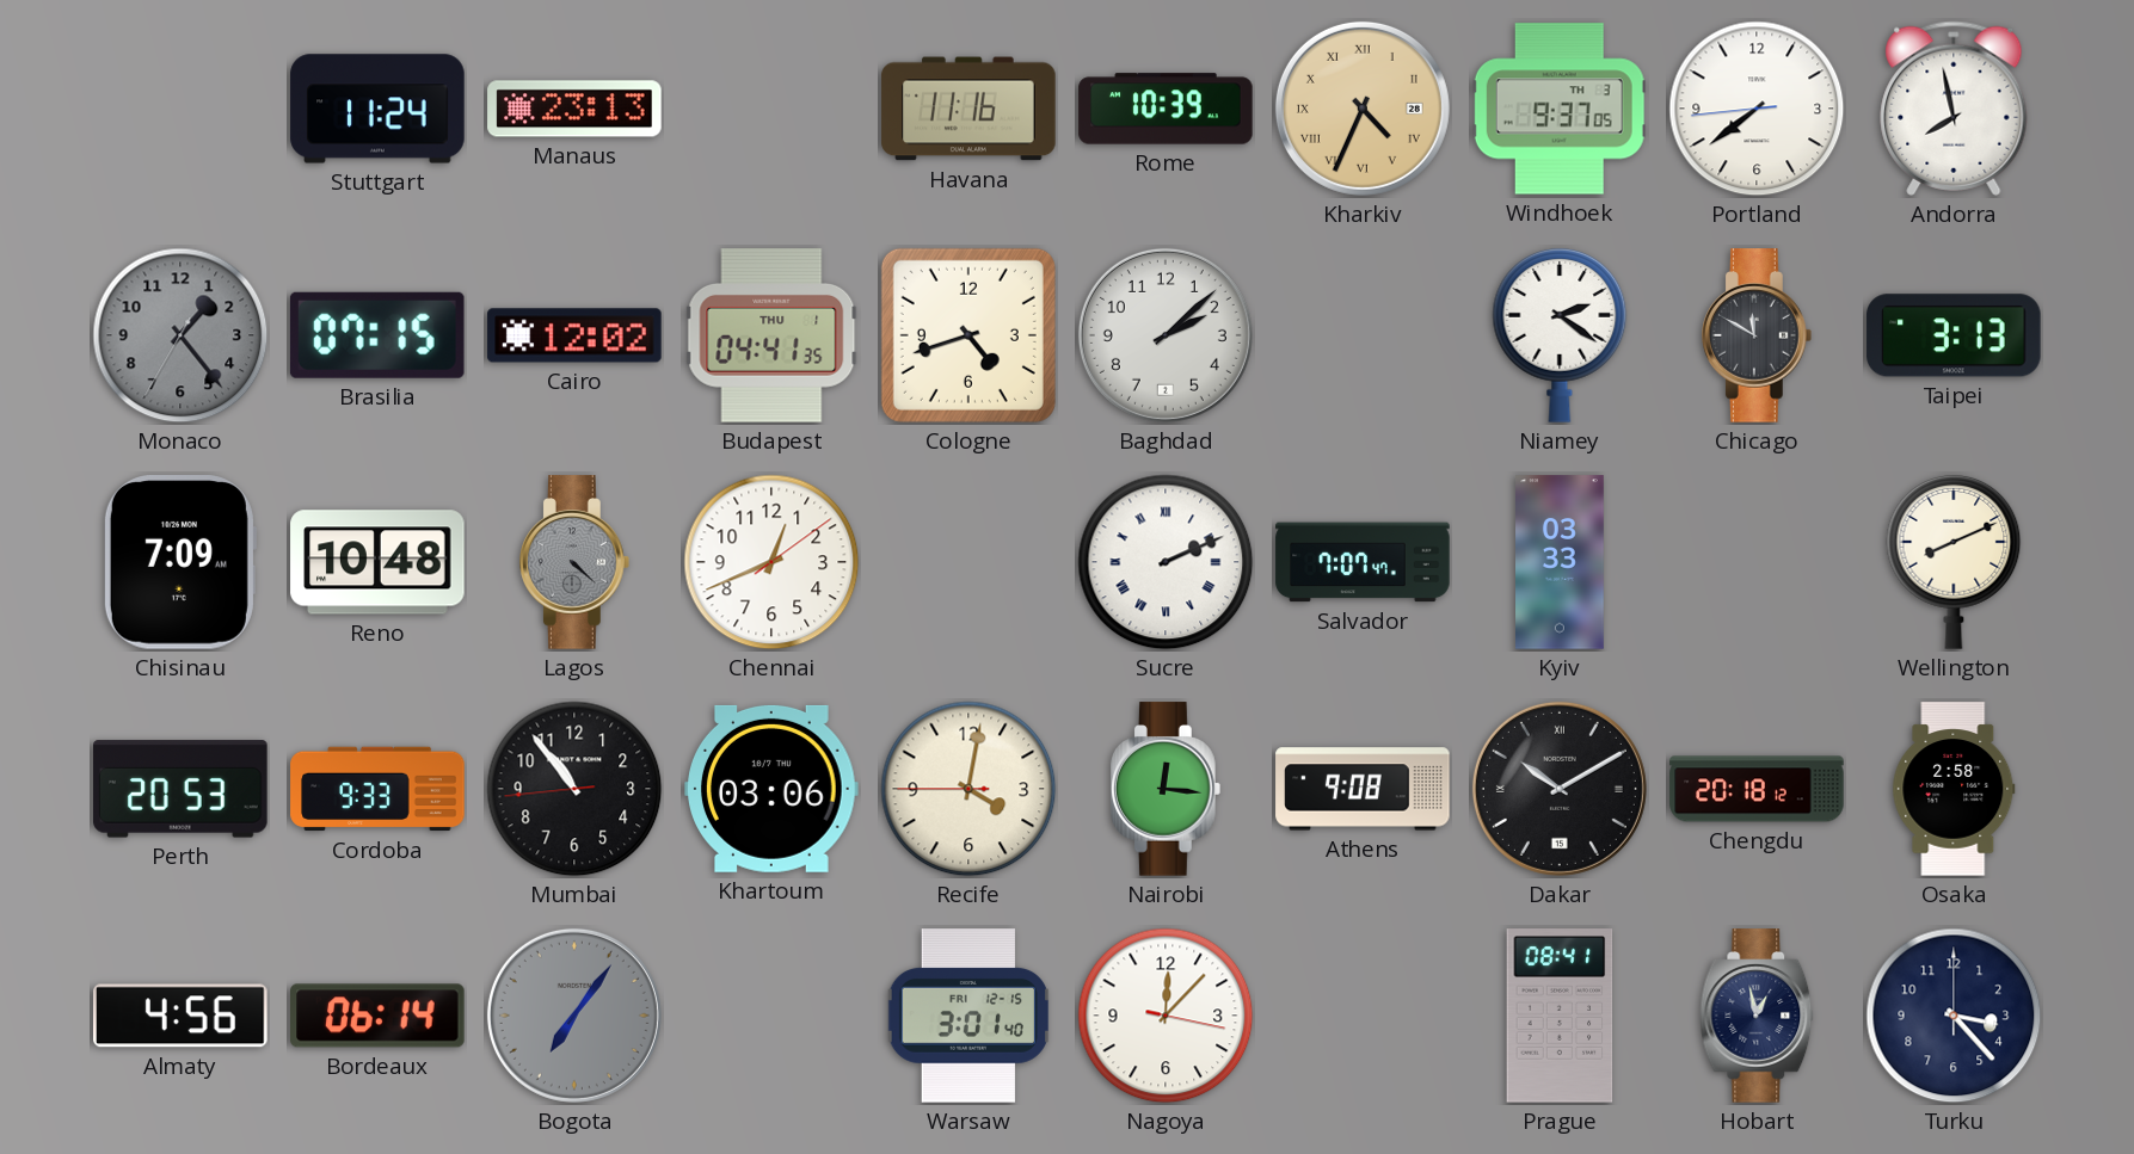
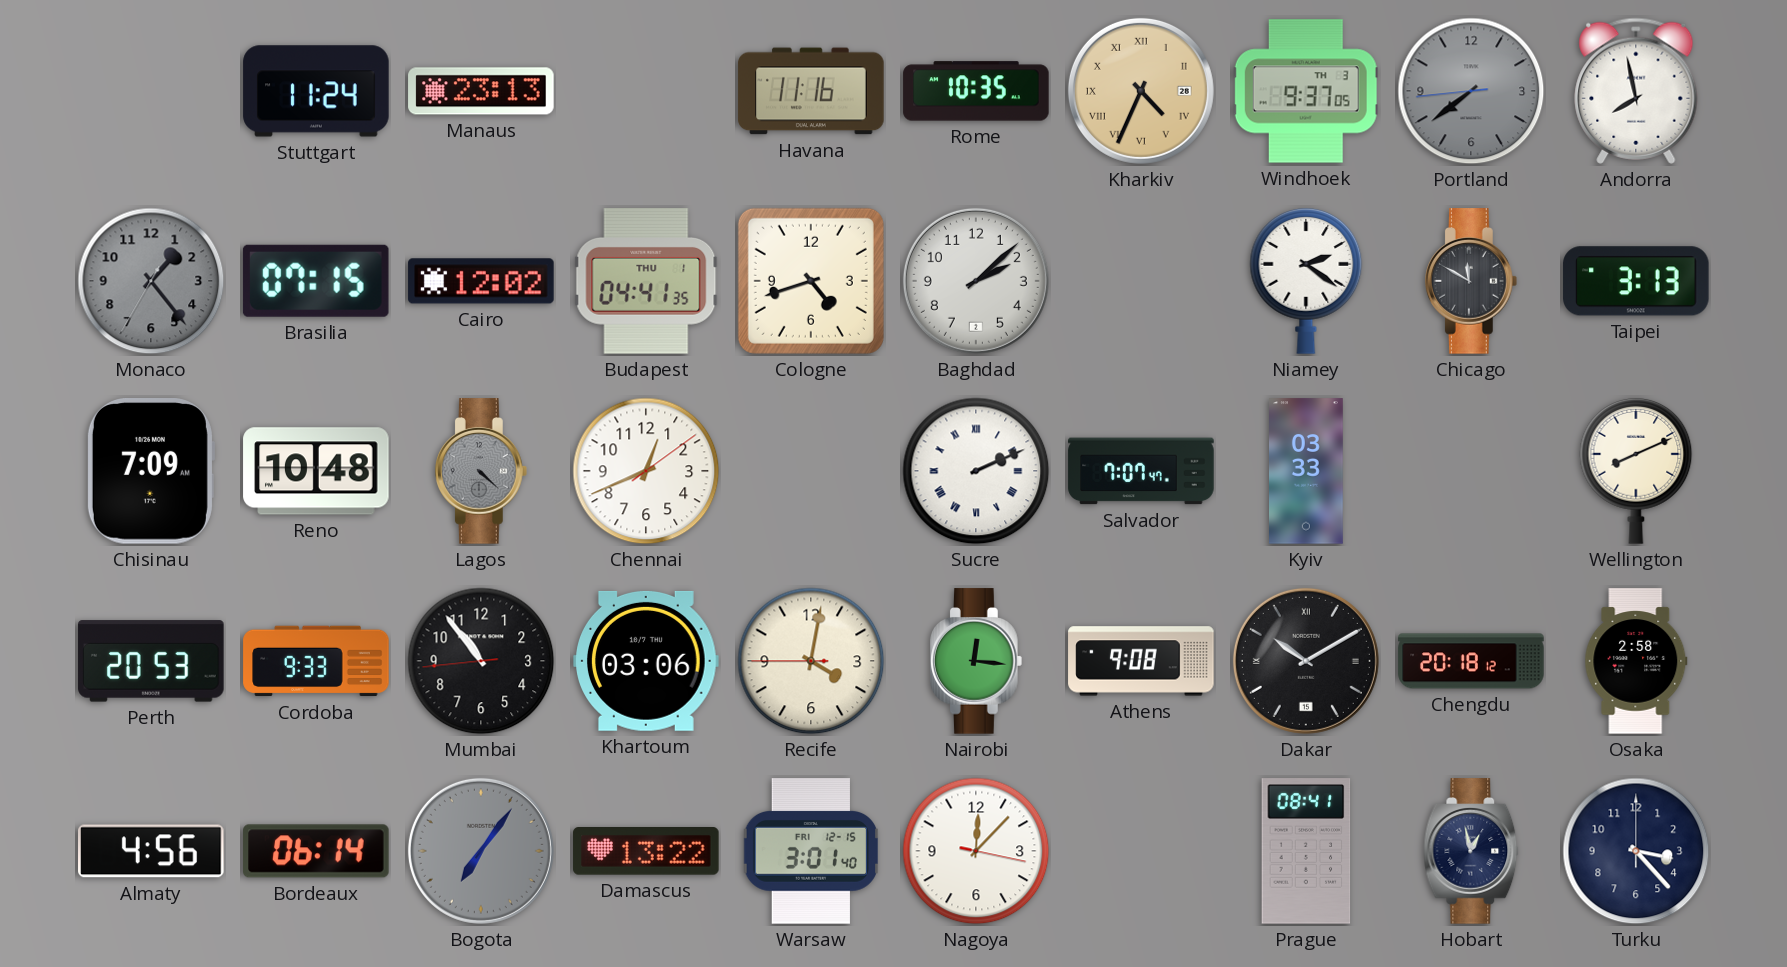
Rome: 10:39 -> 10:35 (976, 91)
Portland dial: white -> grey (1471, 91)
Damascus: none -> 13:22 (646, 851)
